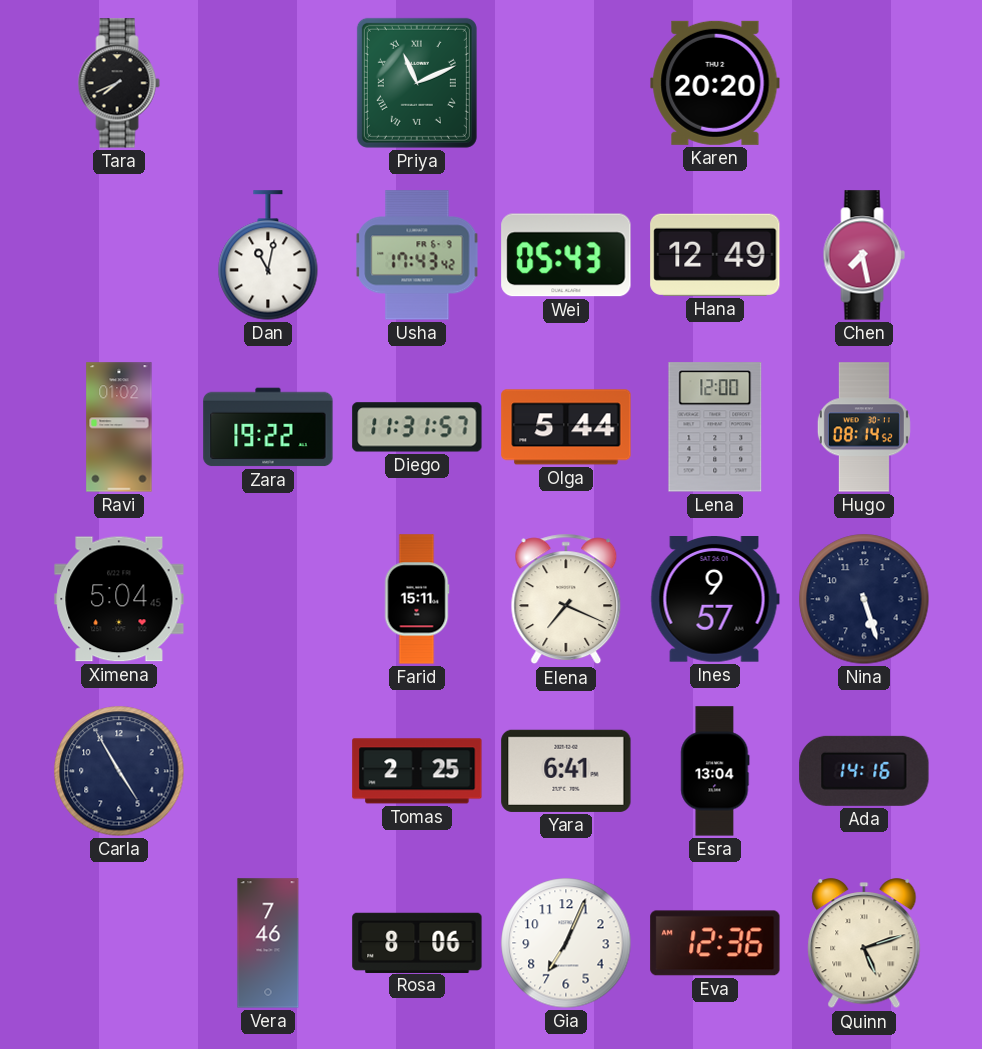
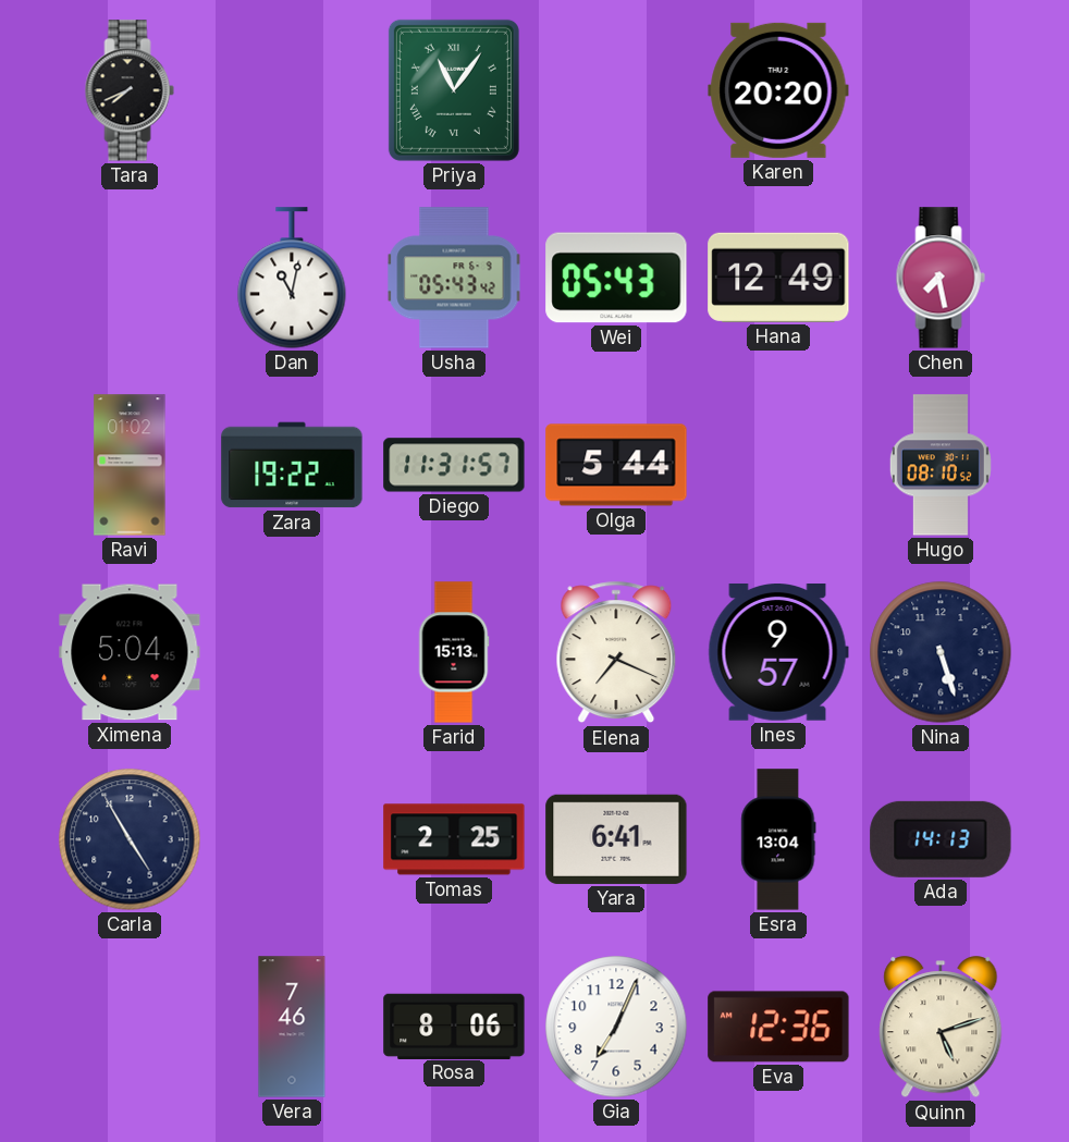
Priya: 11:11 -> 11:06 (454, 90)
Usha: 17:43 -> 05:43 (454, 278)
Lena: 12:00 -> none (715, 427)
Hugo: 08:14 -> 08:10 (941, 465)
Farid: 15:11 -> 15:13 (454, 652)
Ada: 14:16 -> 14:13 (941, 839)
